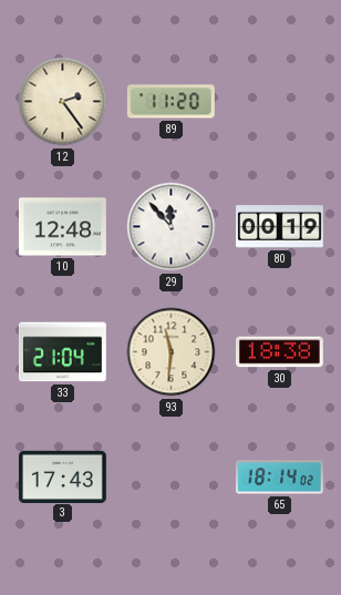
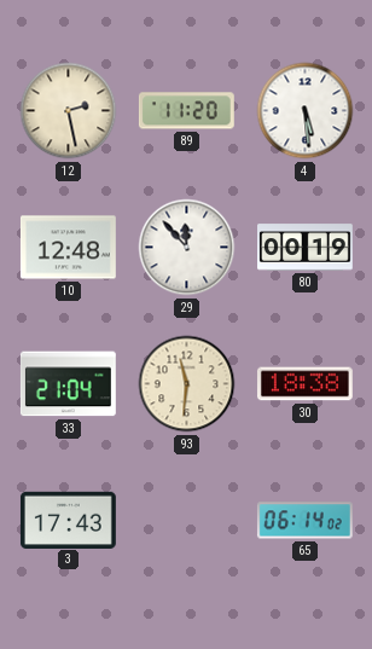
12: 2:24 -> 2:28 (69, 111)
4: none -> 5:29 (306, 111)
65: 18:14 -> 06:14 (304, 521)
